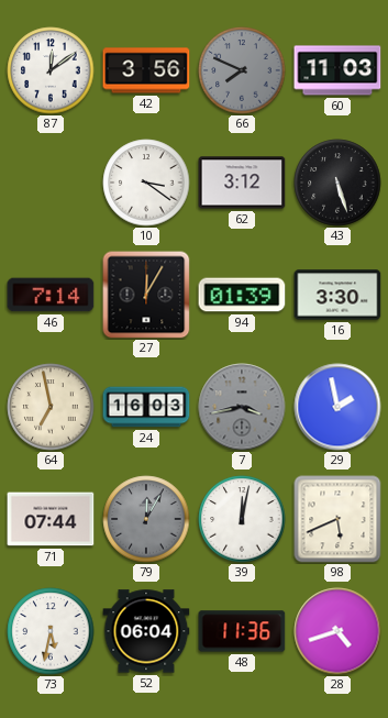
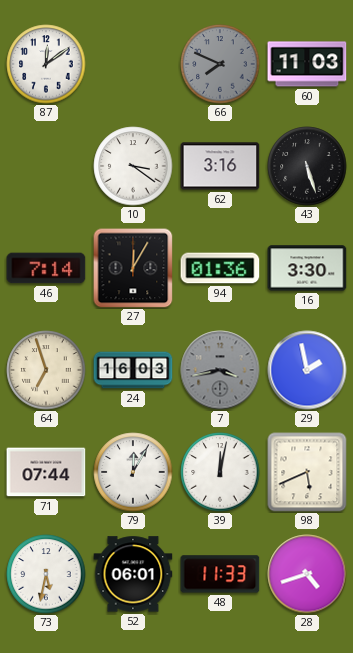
42: 3:56 -> none (146, 70)
62: 3:12 -> 3:16 (220, 166)
94: 01:39 -> 01:36 (220, 268)
64: 6:58 -> 6:57 (46, 370)
79 dial: grey -> white (133, 472)
52: 06:04 -> 06:01 (133, 574)
48: 11:36 -> 11:33 (220, 574)
